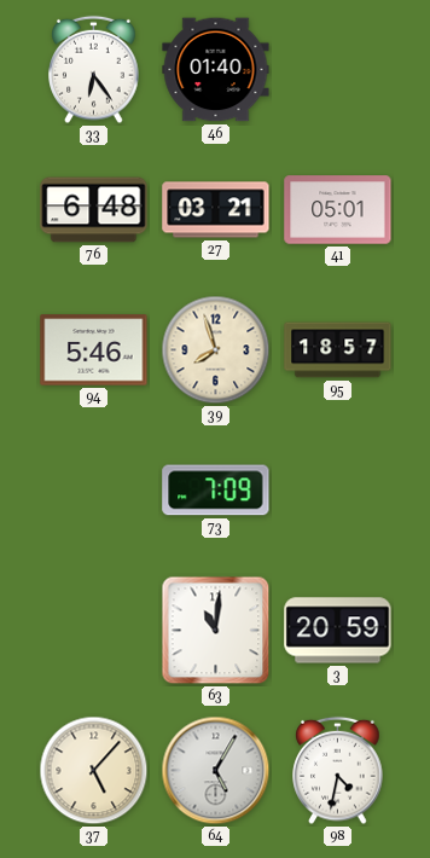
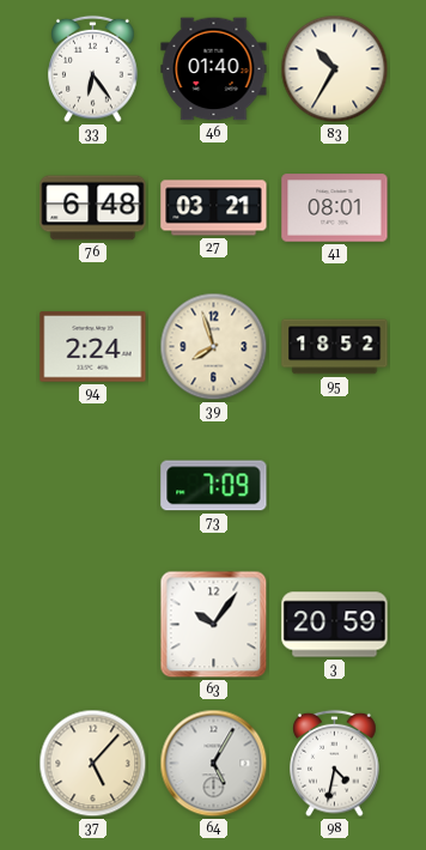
83: none -> 10:35 (335, 69)
41: 05:01 -> 08:01 (335, 208)
94: 5:46 -> 2:24 (93, 347)
95: 18:57 -> 18:52 (335, 347)
63: 11:01 -> 10:06 (214, 625)
